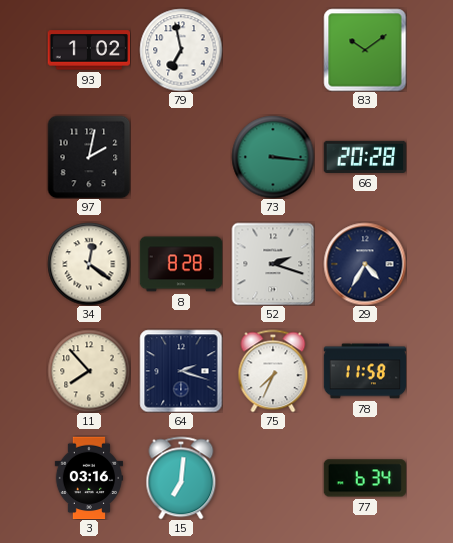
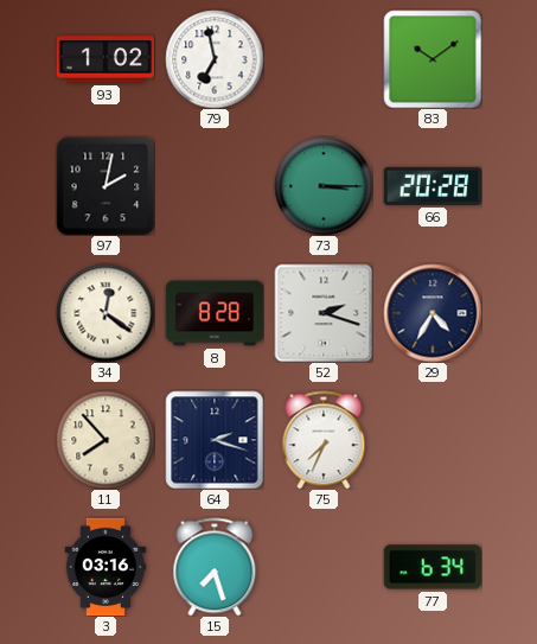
73: 3:16 -> 3:15 (324, 186)
78: 11:58 -> none (365, 371)
15: 7:01 -> 7:27 (215, 567)
